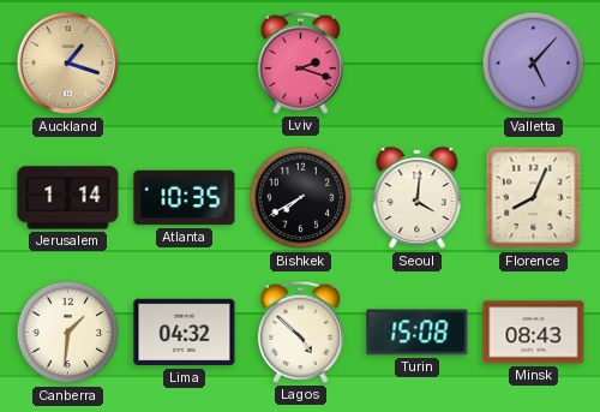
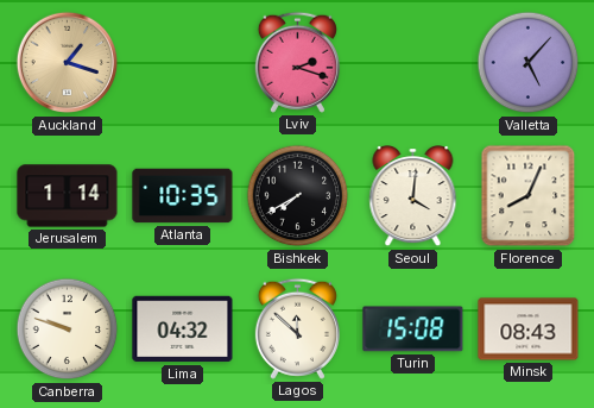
Canberra: 1:31 -> 9:48 (68, 329)
Lagos: 4:52 -> 11:52 (297, 328)
